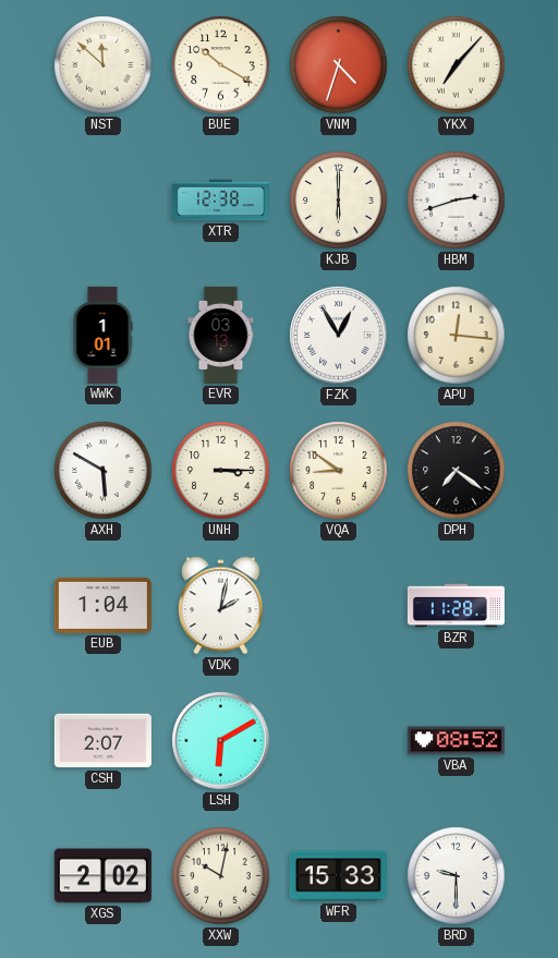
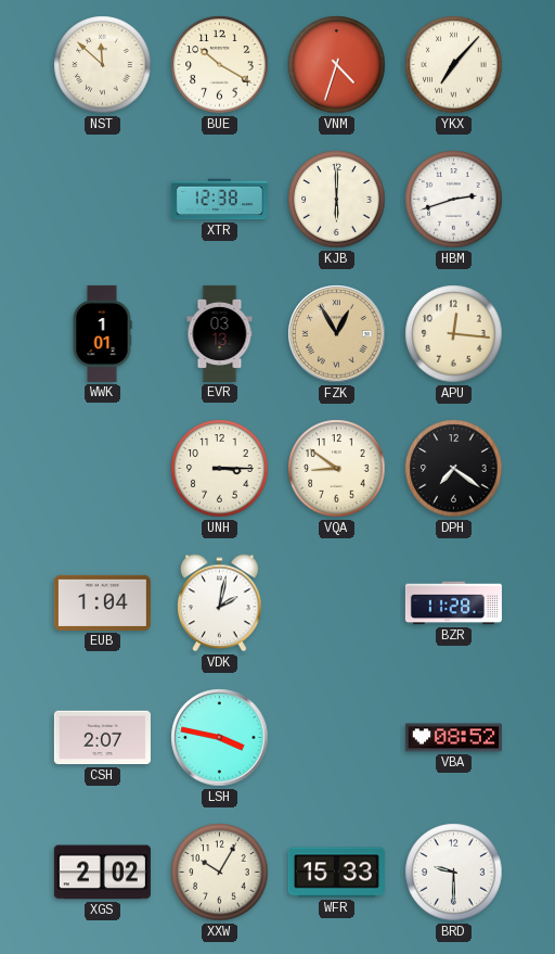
FZK dial: white -> champagne (337, 334)
AXH: 5:50 -> none (104, 471)
LSH: 6:10 -> 3:47 (220, 738)
XXW: 10:02 -> 10:05 (220, 873)
